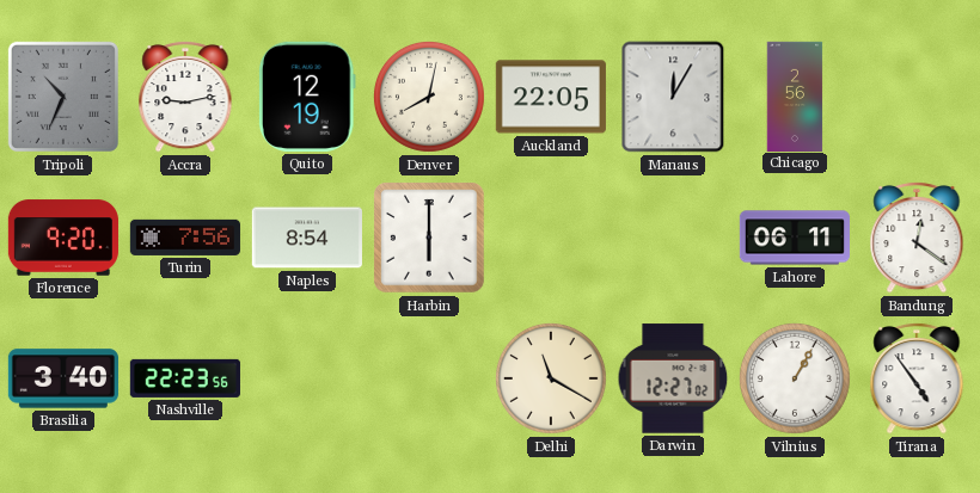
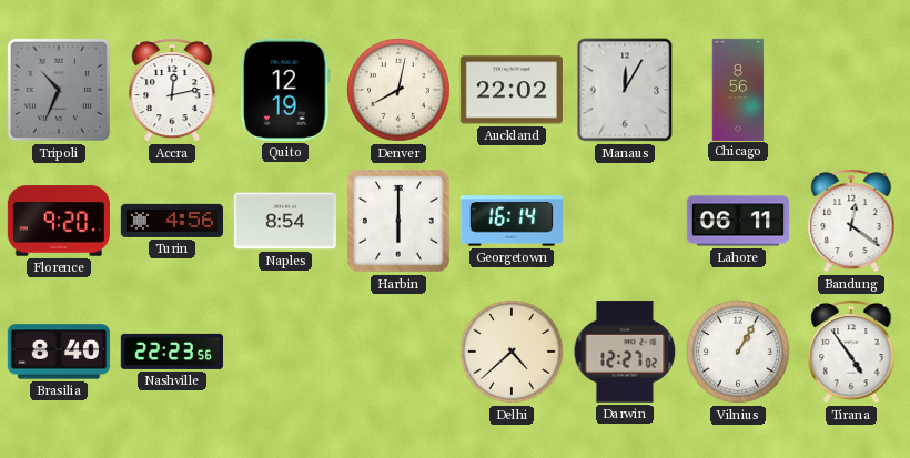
Accra: 9:13 -> 12:13 (172, 90)
Auckland: 22:05 -> 22:02 (512, 90)
Chicago: 2:56 -> 8:56 (738, 89)
Turin: 7:56 -> 4:56 (172, 221)
Georgetown: none -> 16:14 (512, 221)
Brasilia: 3:40 -> 8:40 (59, 352)
Delhi: 11:20 -> 4:38 (512, 352)
